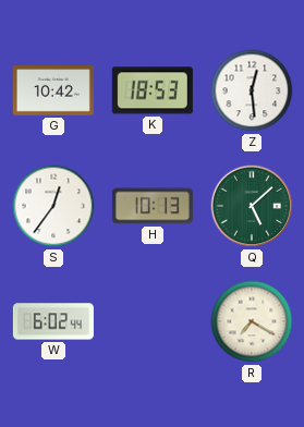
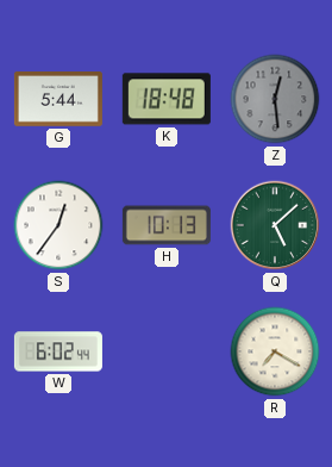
G: 10:42 -> 5:44 (58, 100)
K: 18:53 -> 18:48 (167, 99)
Z dial: white -> grey (275, 99)
